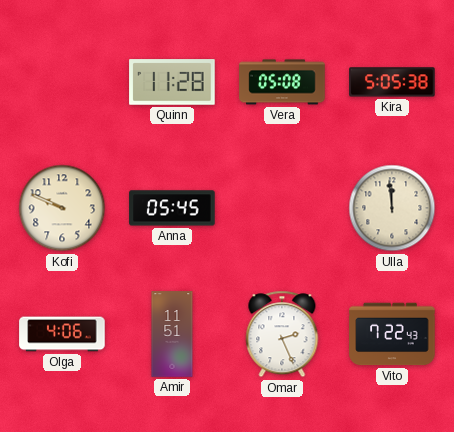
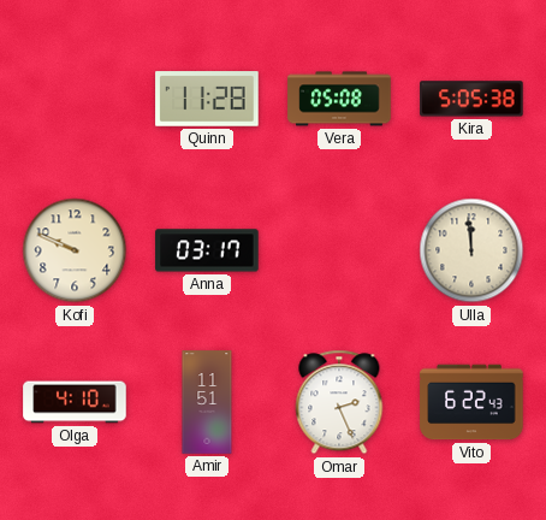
Anna: 05:45 -> 03:17 (207, 250)
Olga: 4:06 -> 4:10 (75, 402)
Vito: 7:22 -> 6:22 (471, 402)
